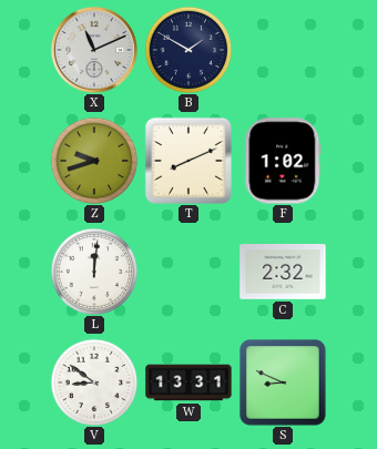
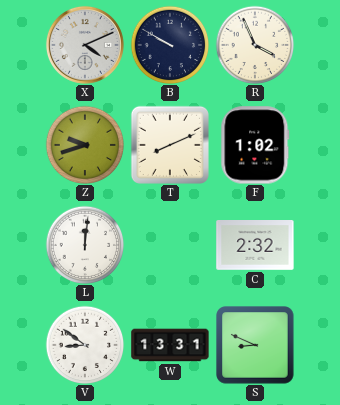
X: 11:11 -> 4:11 (85, 45)
B: 1:50 -> 9:50 (170, 45)
R: none -> 3:56 (255, 45)
